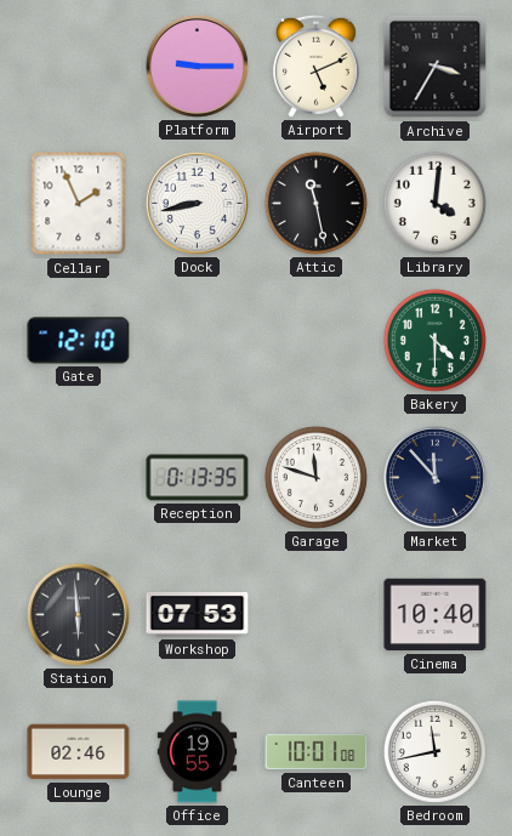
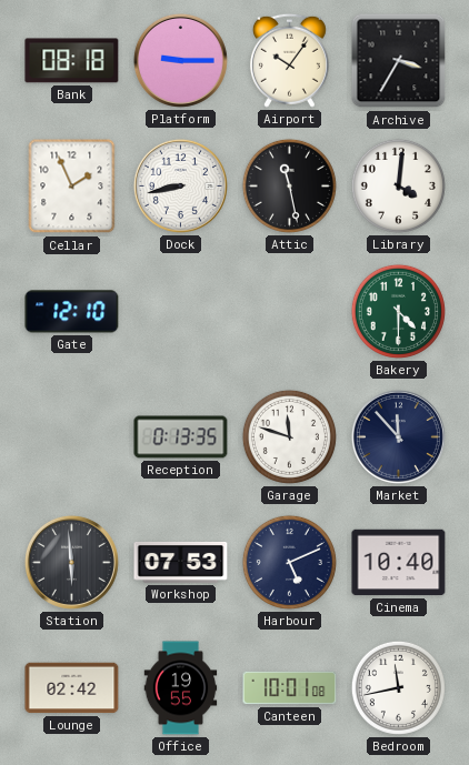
Bank: none -> 08:18 (72, 61)
Airport: 5:11 -> 10:06 (289, 60)
Harbour: none -> 5:11 (289, 562)
Lounge: 02:46 -> 02:42 (72, 688)
